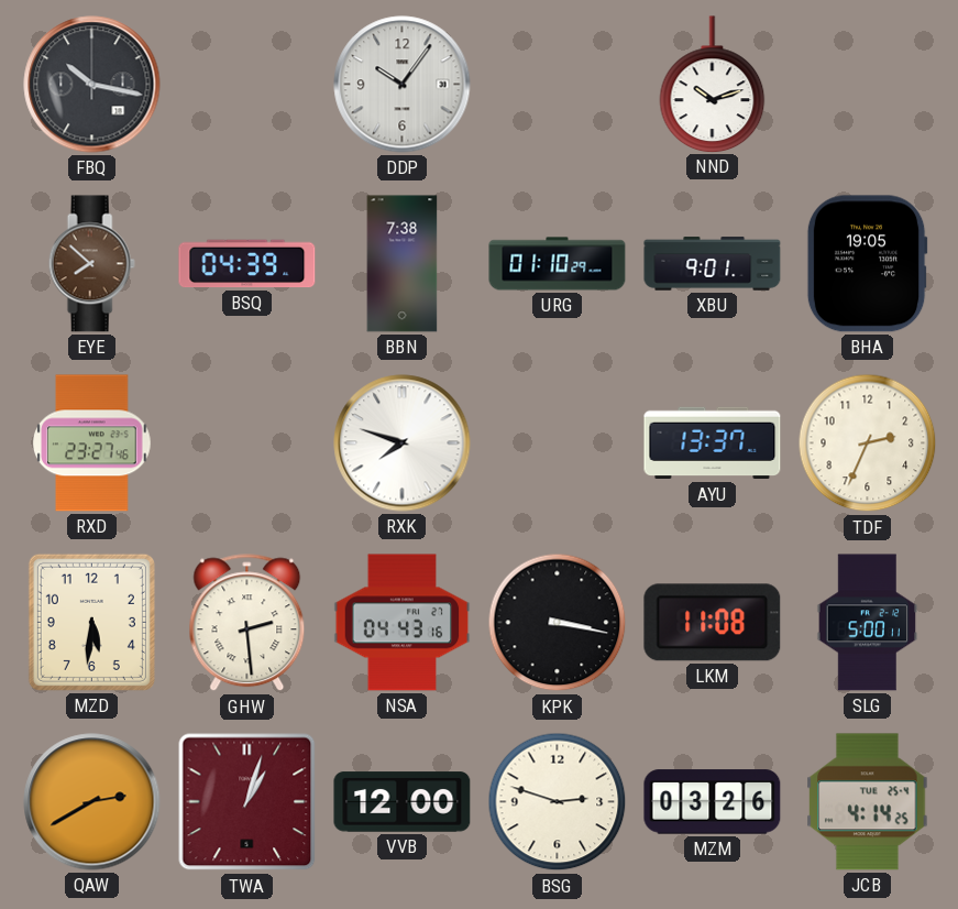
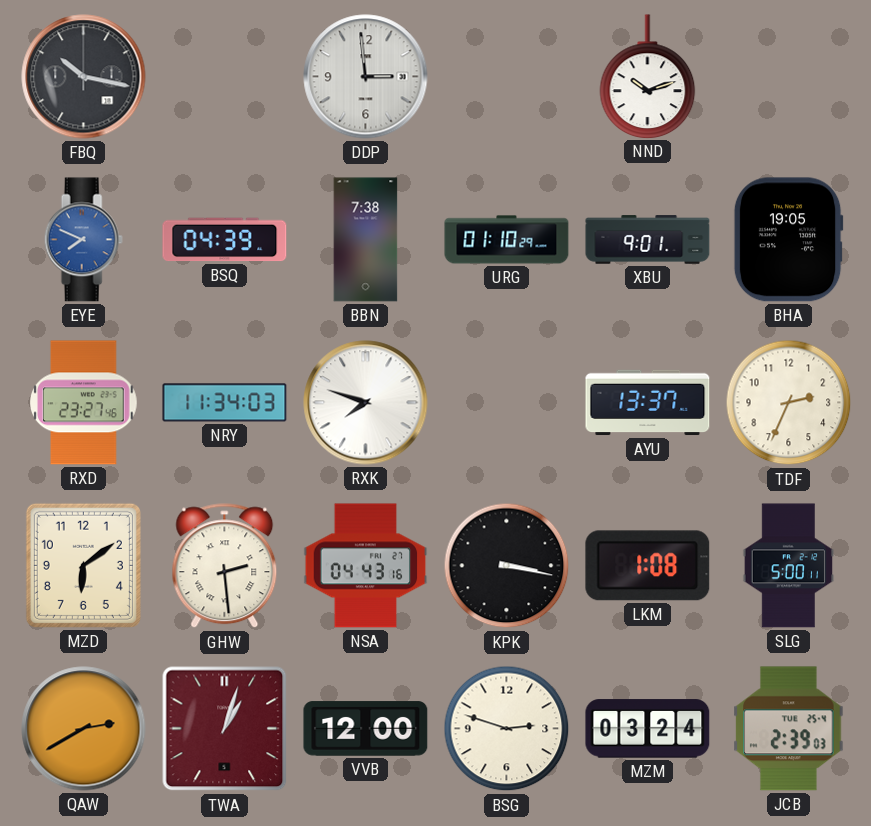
DDP: 10:06 -> 2:59 (366, 77)
EYE: 7:52 -> 7:49 (83, 240)
EYE dial: brown -> blue (83, 240)
NRY: none -> 11:34 (225, 403)
MZD: 5:31 -> 6:09 (83, 565)
LKM: 11:08 -> 1:08 (648, 566)
MZM: 03:26 -> 03:24 (648, 729)
JCB: 4:14 -> 2:39 (789, 729)
